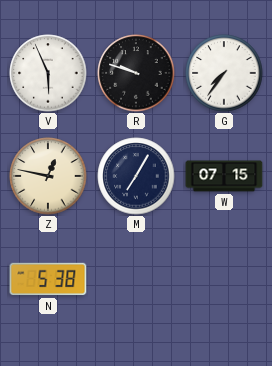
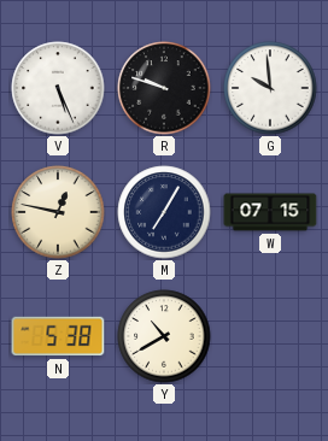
V: 5:56 -> 5:26 (58, 88)
G: 7:36 -> 9:59 (270, 88)
Y: none -> 10:40 (164, 336)
